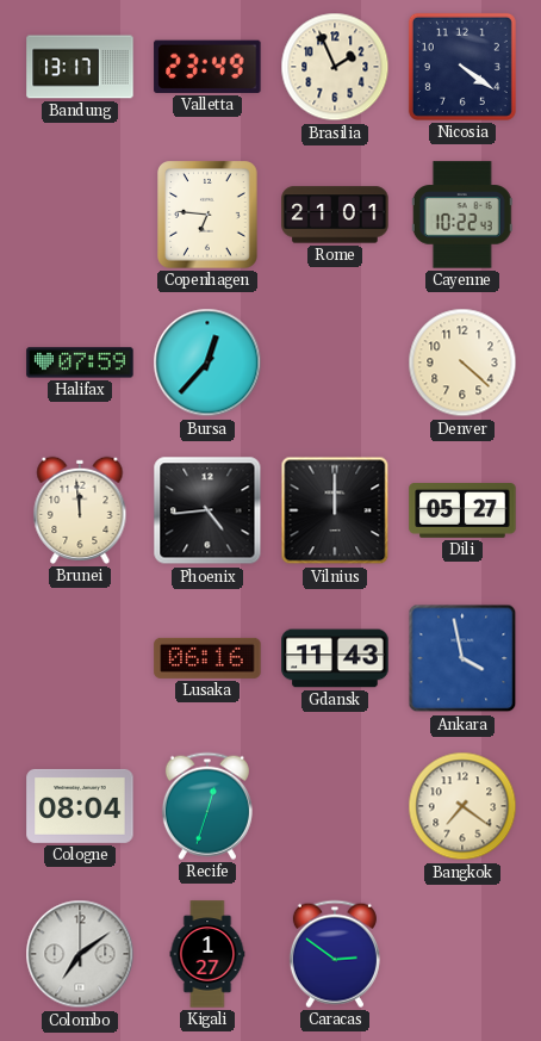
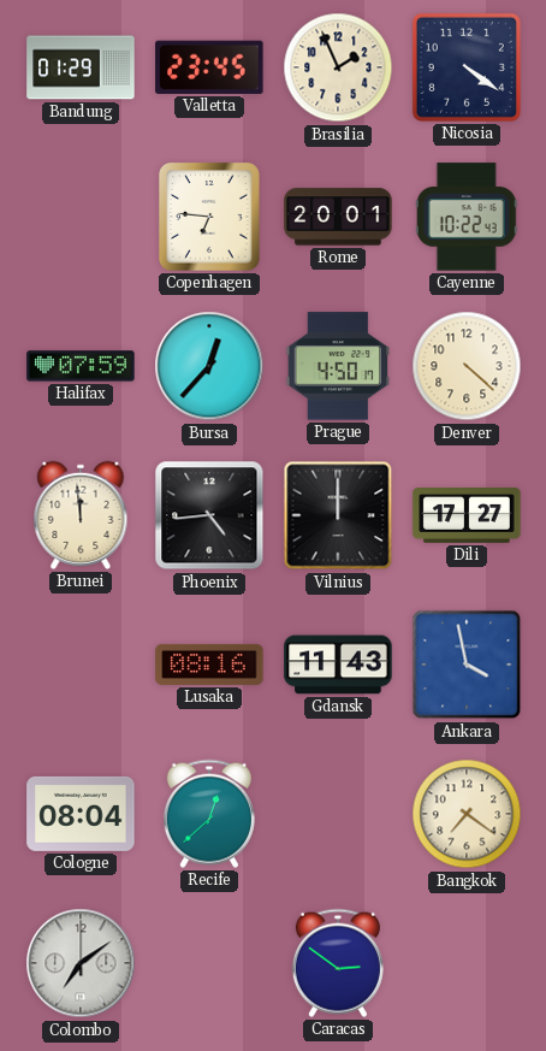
Bandung: 13:17 -> 01:29 (81, 67)
Valletta: 23:49 -> 23:45 (209, 67)
Rome: 21:01 -> 20:01 (338, 217)
Prague: none -> 4:50 (338, 366)
Dili: 05:27 -> 17:27 (467, 516)
Lusaka: 06:16 -> 08:16 (209, 665)
Recife: 12:33 -> 12:38 (209, 814)
Kigali: 1:27 -> none (207, 954)
